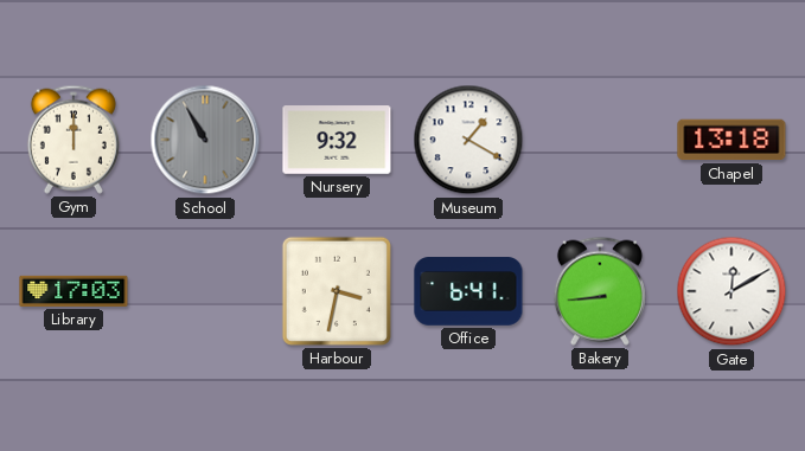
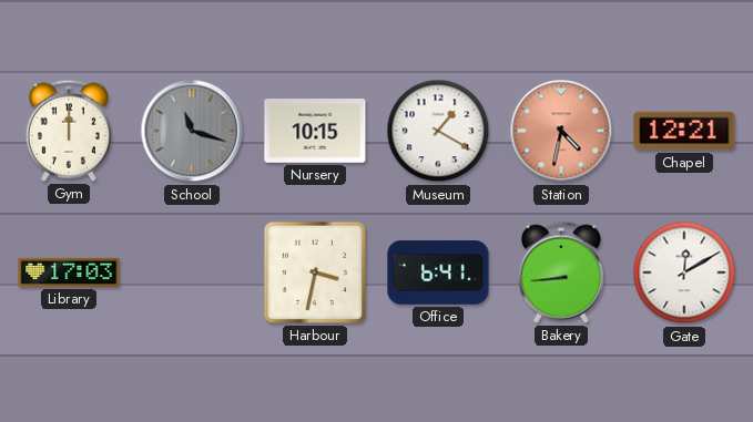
School: 10:55 -> 11:18 (192, 131)
Nursery: 9:32 -> 10:15 (315, 131)
Station: none -> 4:32 (561, 131)
Chapel: 13:18 -> 12:21 (684, 131)
